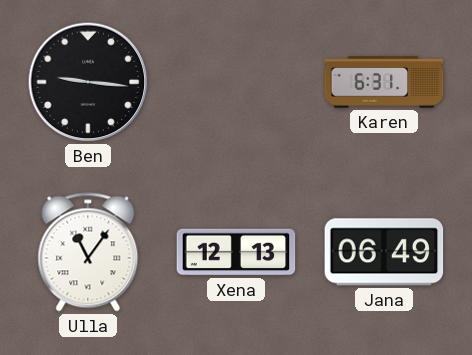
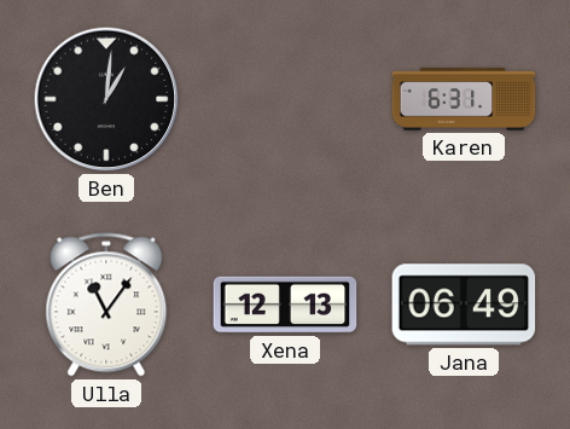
Ben: 9:16 -> 1:01 (106, 99)
